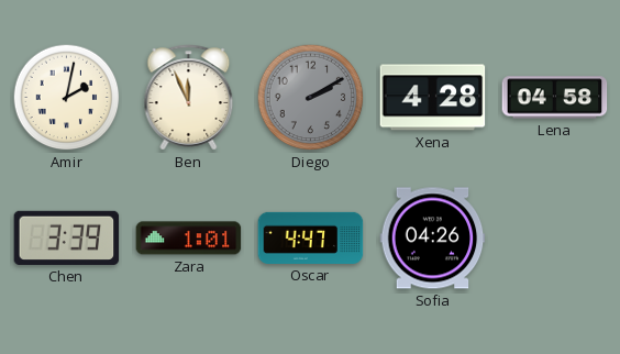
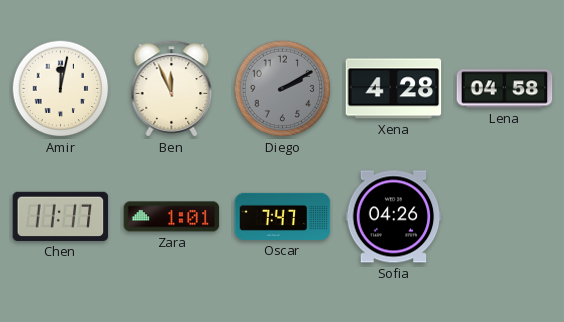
Amir: 2:02 -> 12:02 (61, 89)
Chen: 3:39 -> 11:17 (61, 216)
Oscar: 4:47 -> 7:47 (283, 216)
